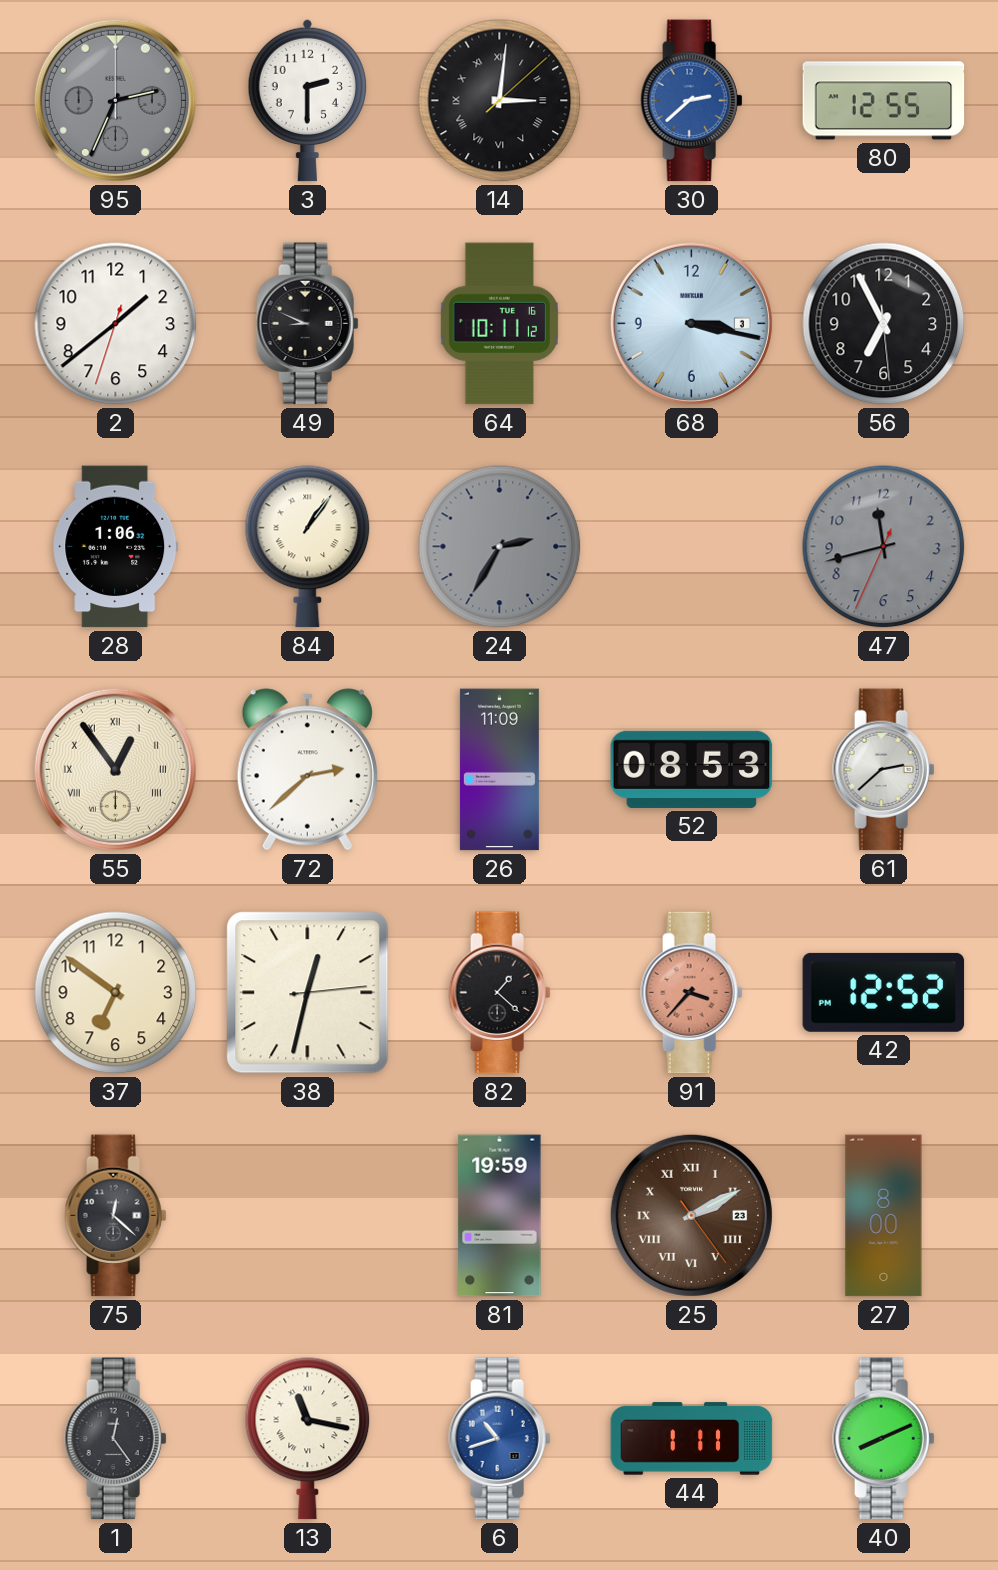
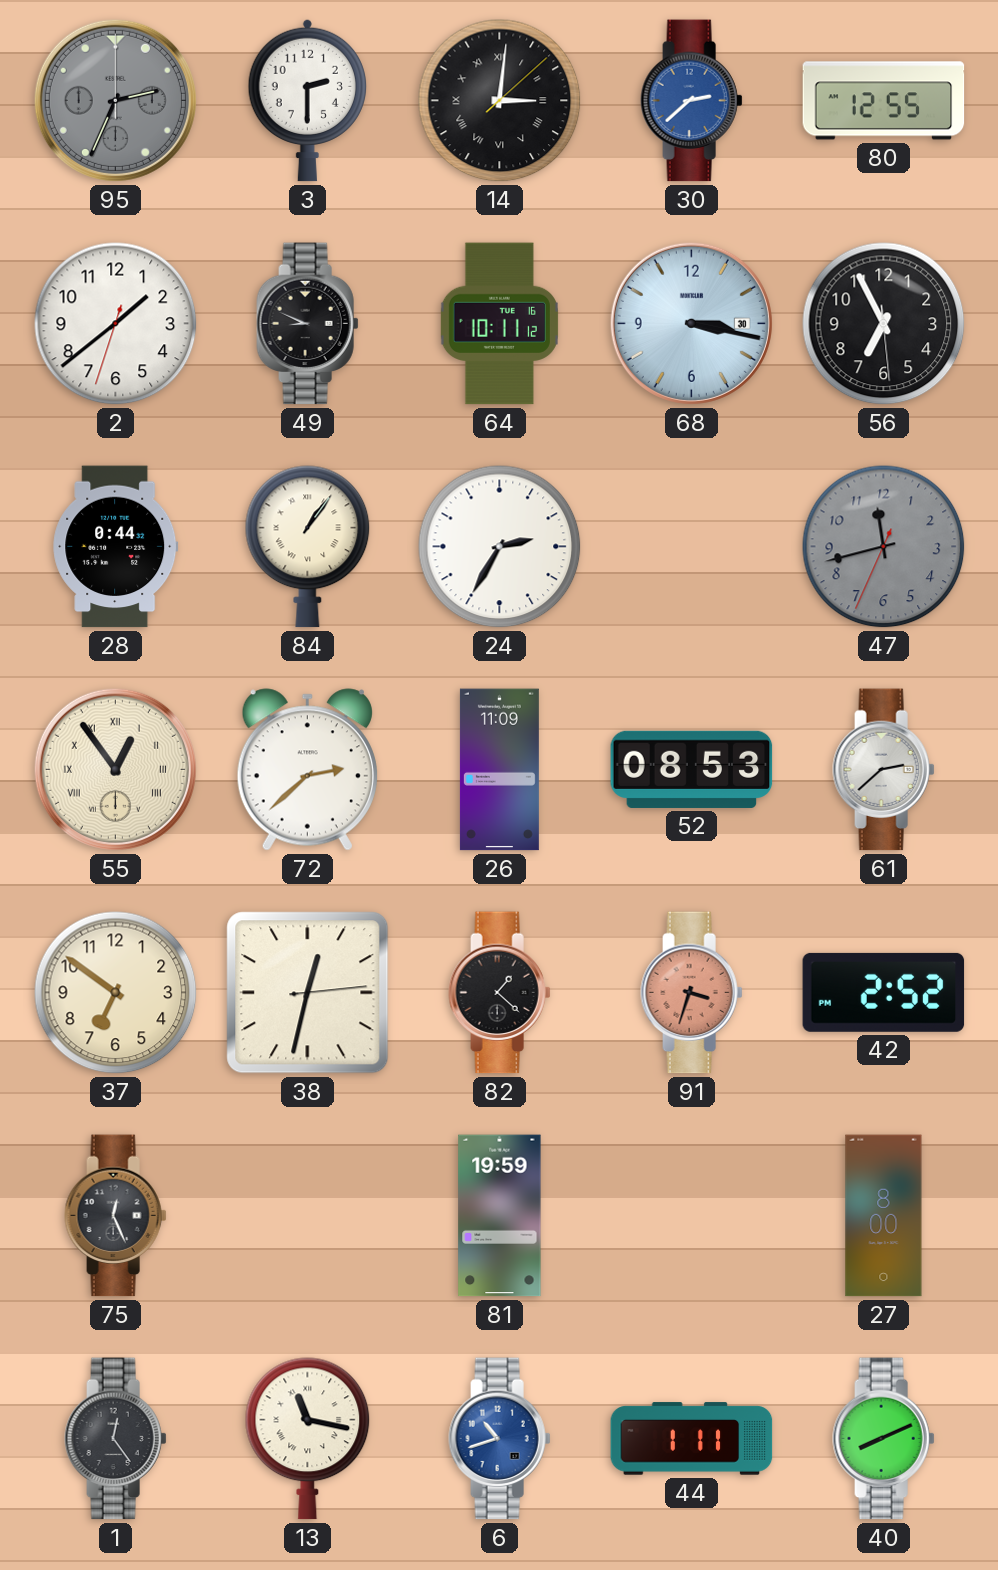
68 date: 3 -> 30 (691, 323)
28: 1:06 -> 0:44 (116, 547)
24 dial: grey -> white (500, 547)
91: 3:37 -> 3:33 (692, 993)
42: 12:52 -> 2:52 (884, 992)
75: 12:22 -> 12:26 (116, 1216)
25: 2:10 -> none (691, 1215)
